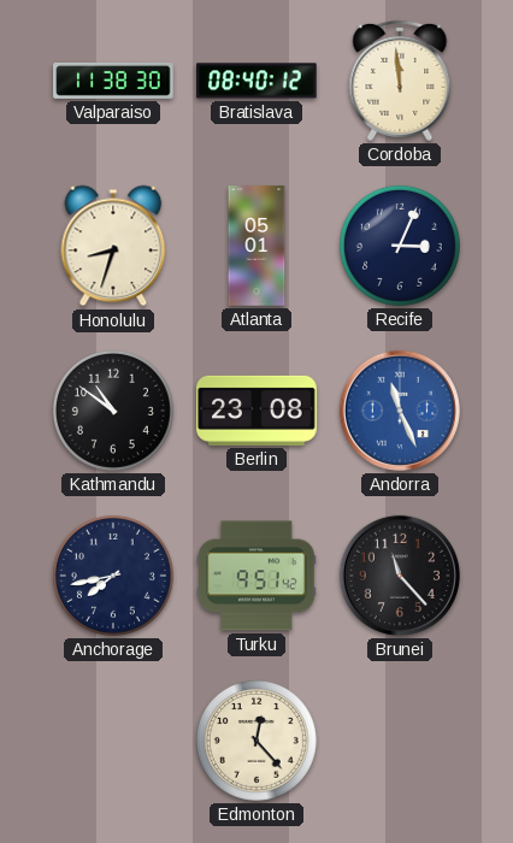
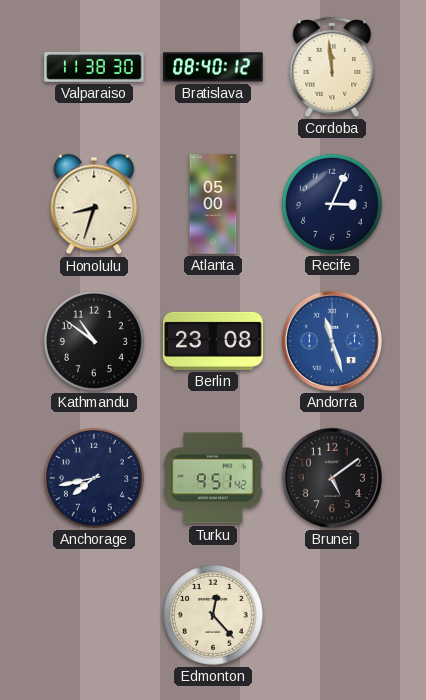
Atlanta: 05:01 -> 05:00 (213, 204)
Andorra: 11:26 -> 11:27 (332, 341)
Brunei: 11:23 -> 5:09 (332, 478)
